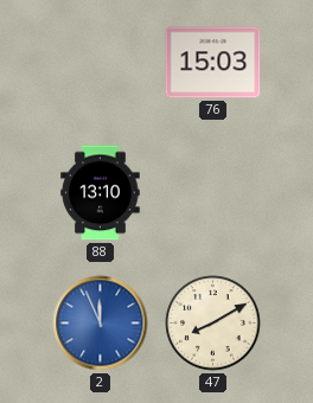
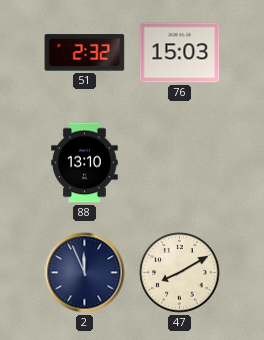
51: none -> 2:32 (85, 53)
2 dial: blue -> navy (85, 273)
